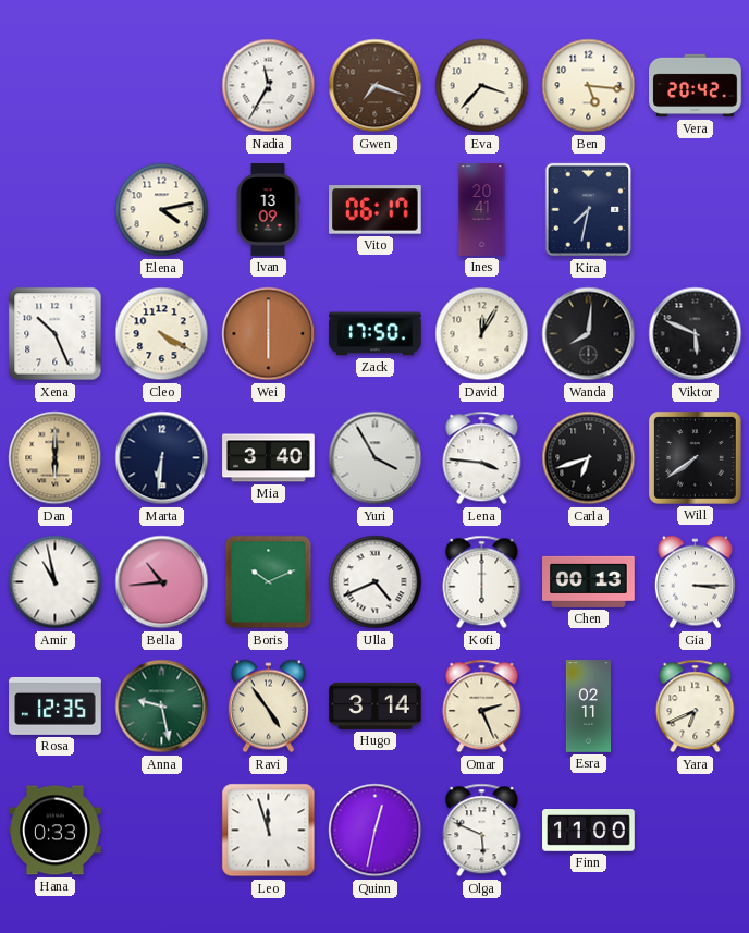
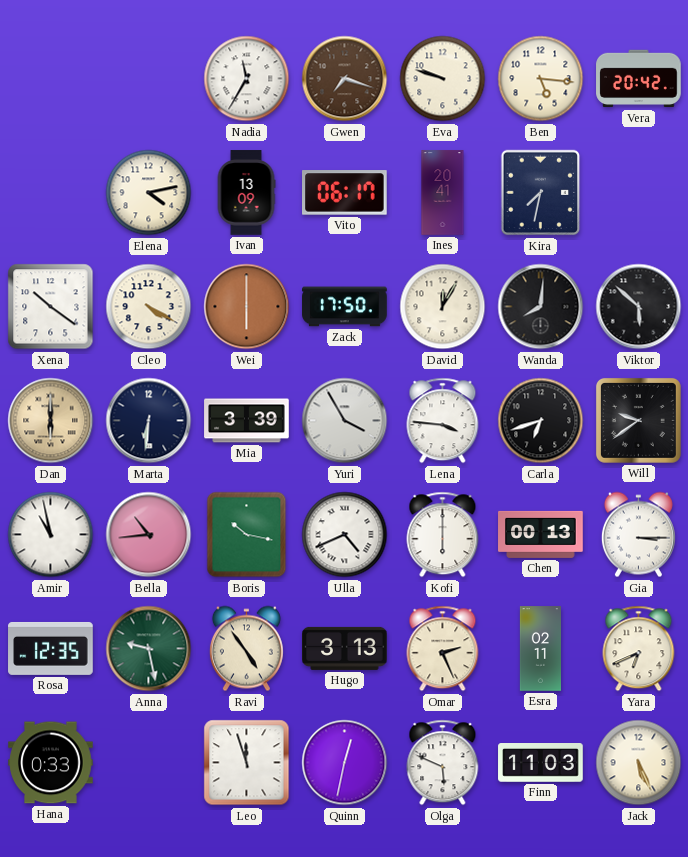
Eva: 3:37 -> 9:48 (443, 79)
Xena: 10:26 -> 10:21 (51, 307)
Viktor: 5:49 -> 5:52 (639, 307)
Mia: 3:40 -> 3:39 (247, 421)
Will: 7:39 -> 9:39 (638, 420)
Boris: 10:11 -> 10:17 (247, 535)
Hugo: 3:14 -> 3:13 (345, 648)
Finn: 11:00 -> 11:03 (541, 763)
Jack: none -> 5:26 (639, 763)
